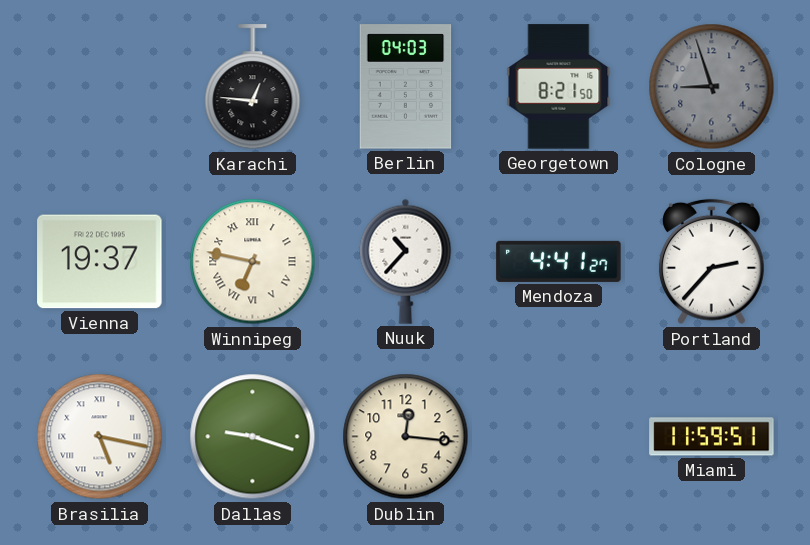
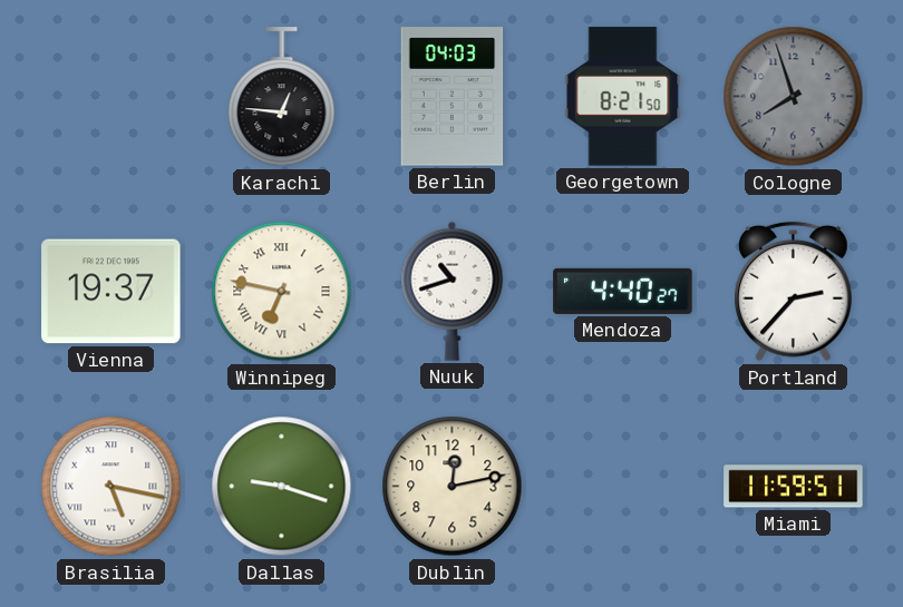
Cologne: 8:57 -> 7:57 (794, 97)
Nuuk: 10:37 -> 10:42 (453, 291)
Mendoza: 4:41 -> 4:40 (623, 291)
Dublin: 12:16 -> 12:13 (453, 487)
